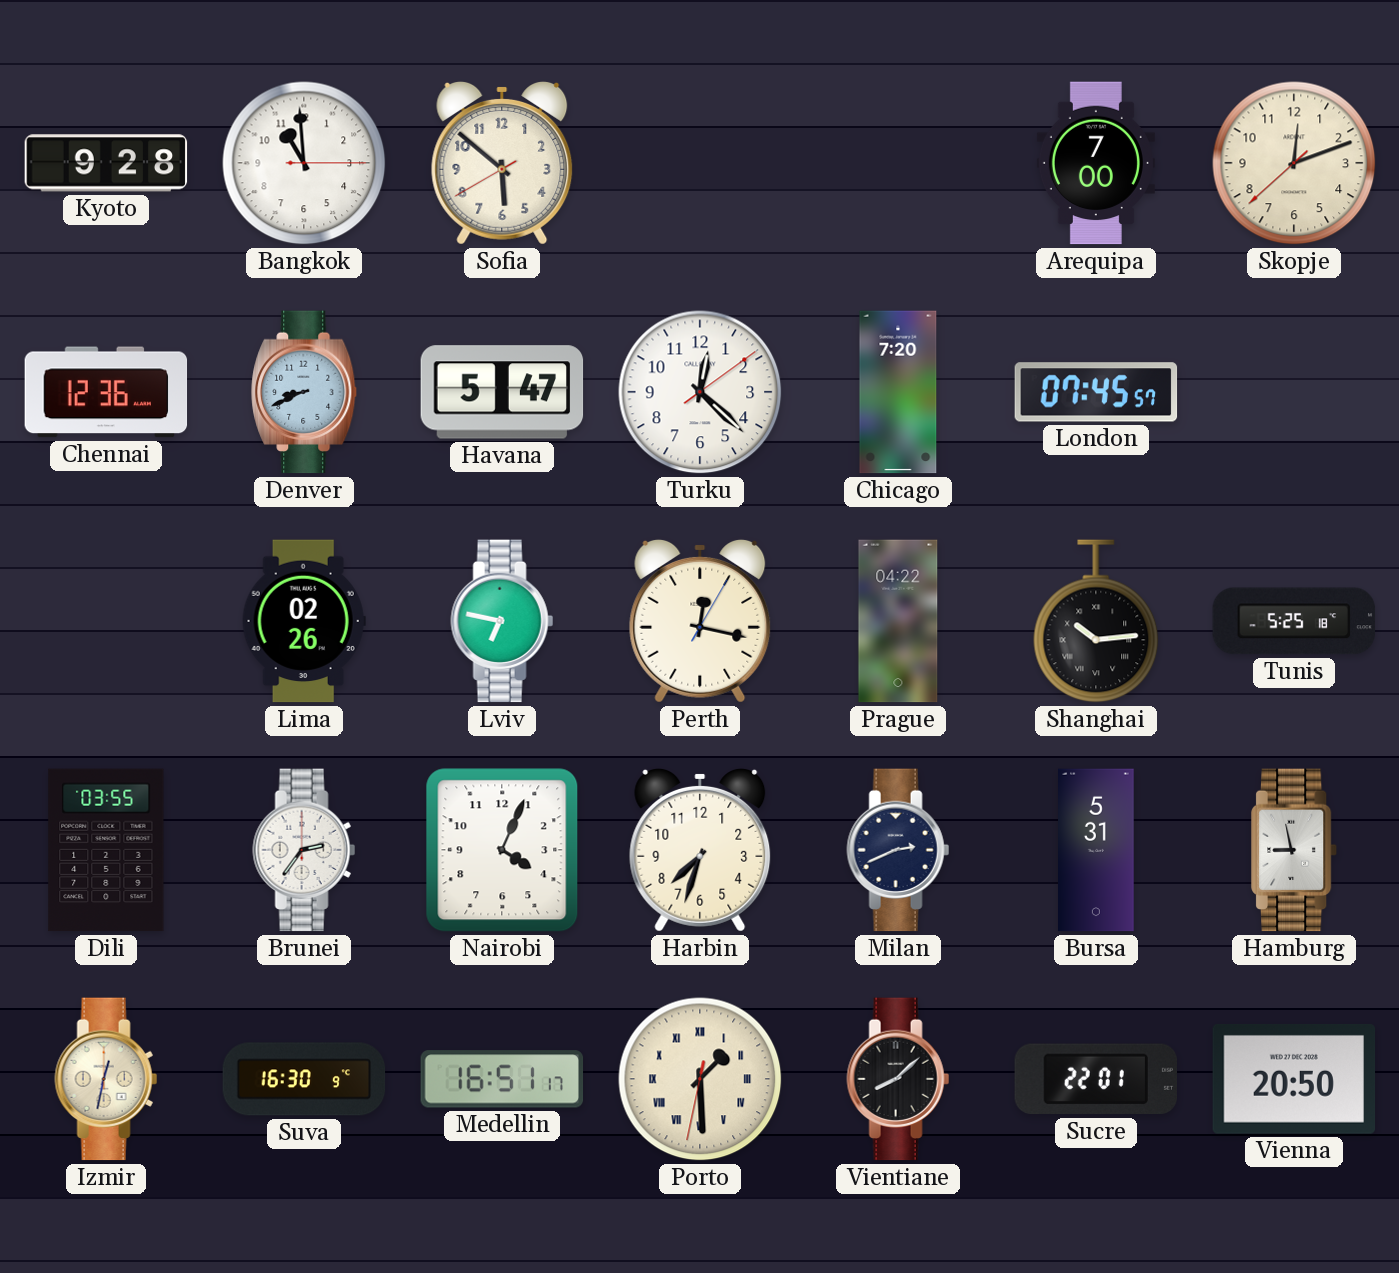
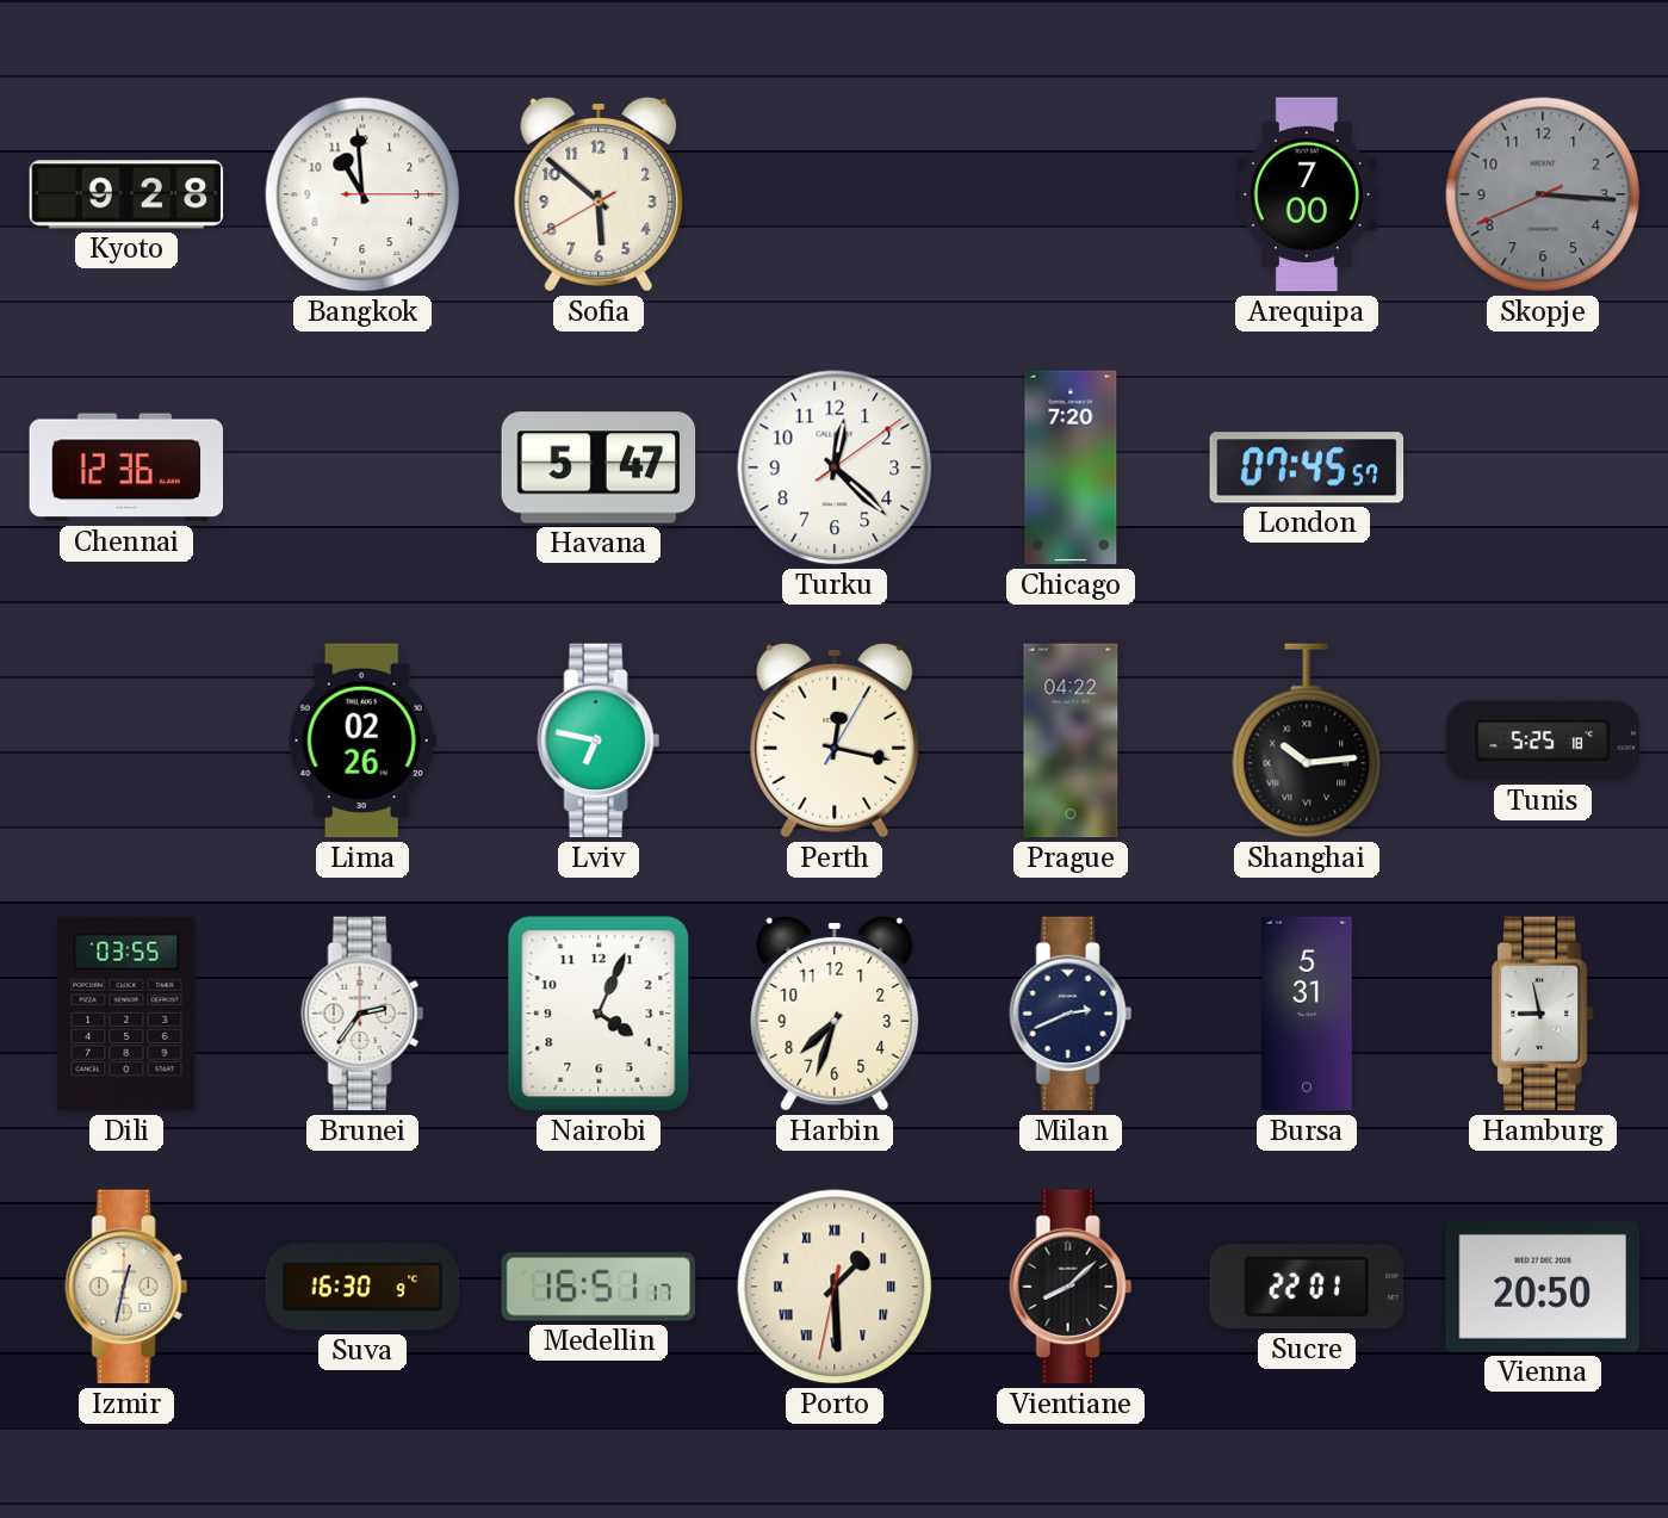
Skopje: 12:11 -> 3:15 (1543, 194)
Skopje dial: cream -> grey (1543, 194)
Denver: 8:41 -> none (305, 392)
